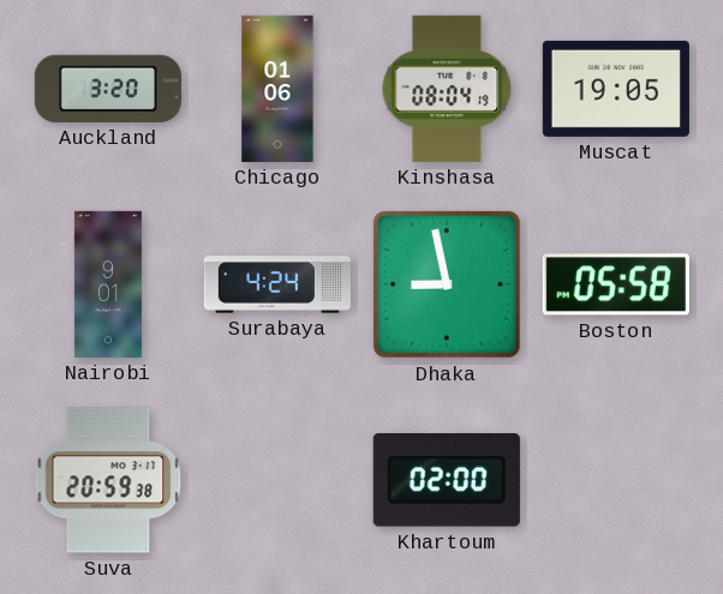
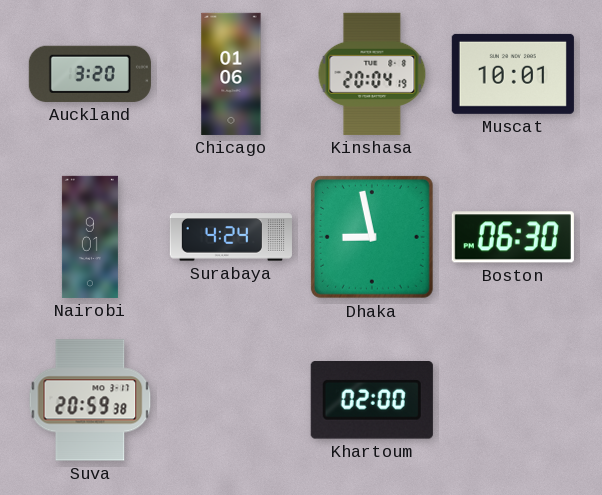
Kinshasa: 08:04 -> 20:04 (372, 74)
Muscat: 19:05 -> 10:01 (513, 74)
Boston: 05:58 -> 06:30 (513, 237)
